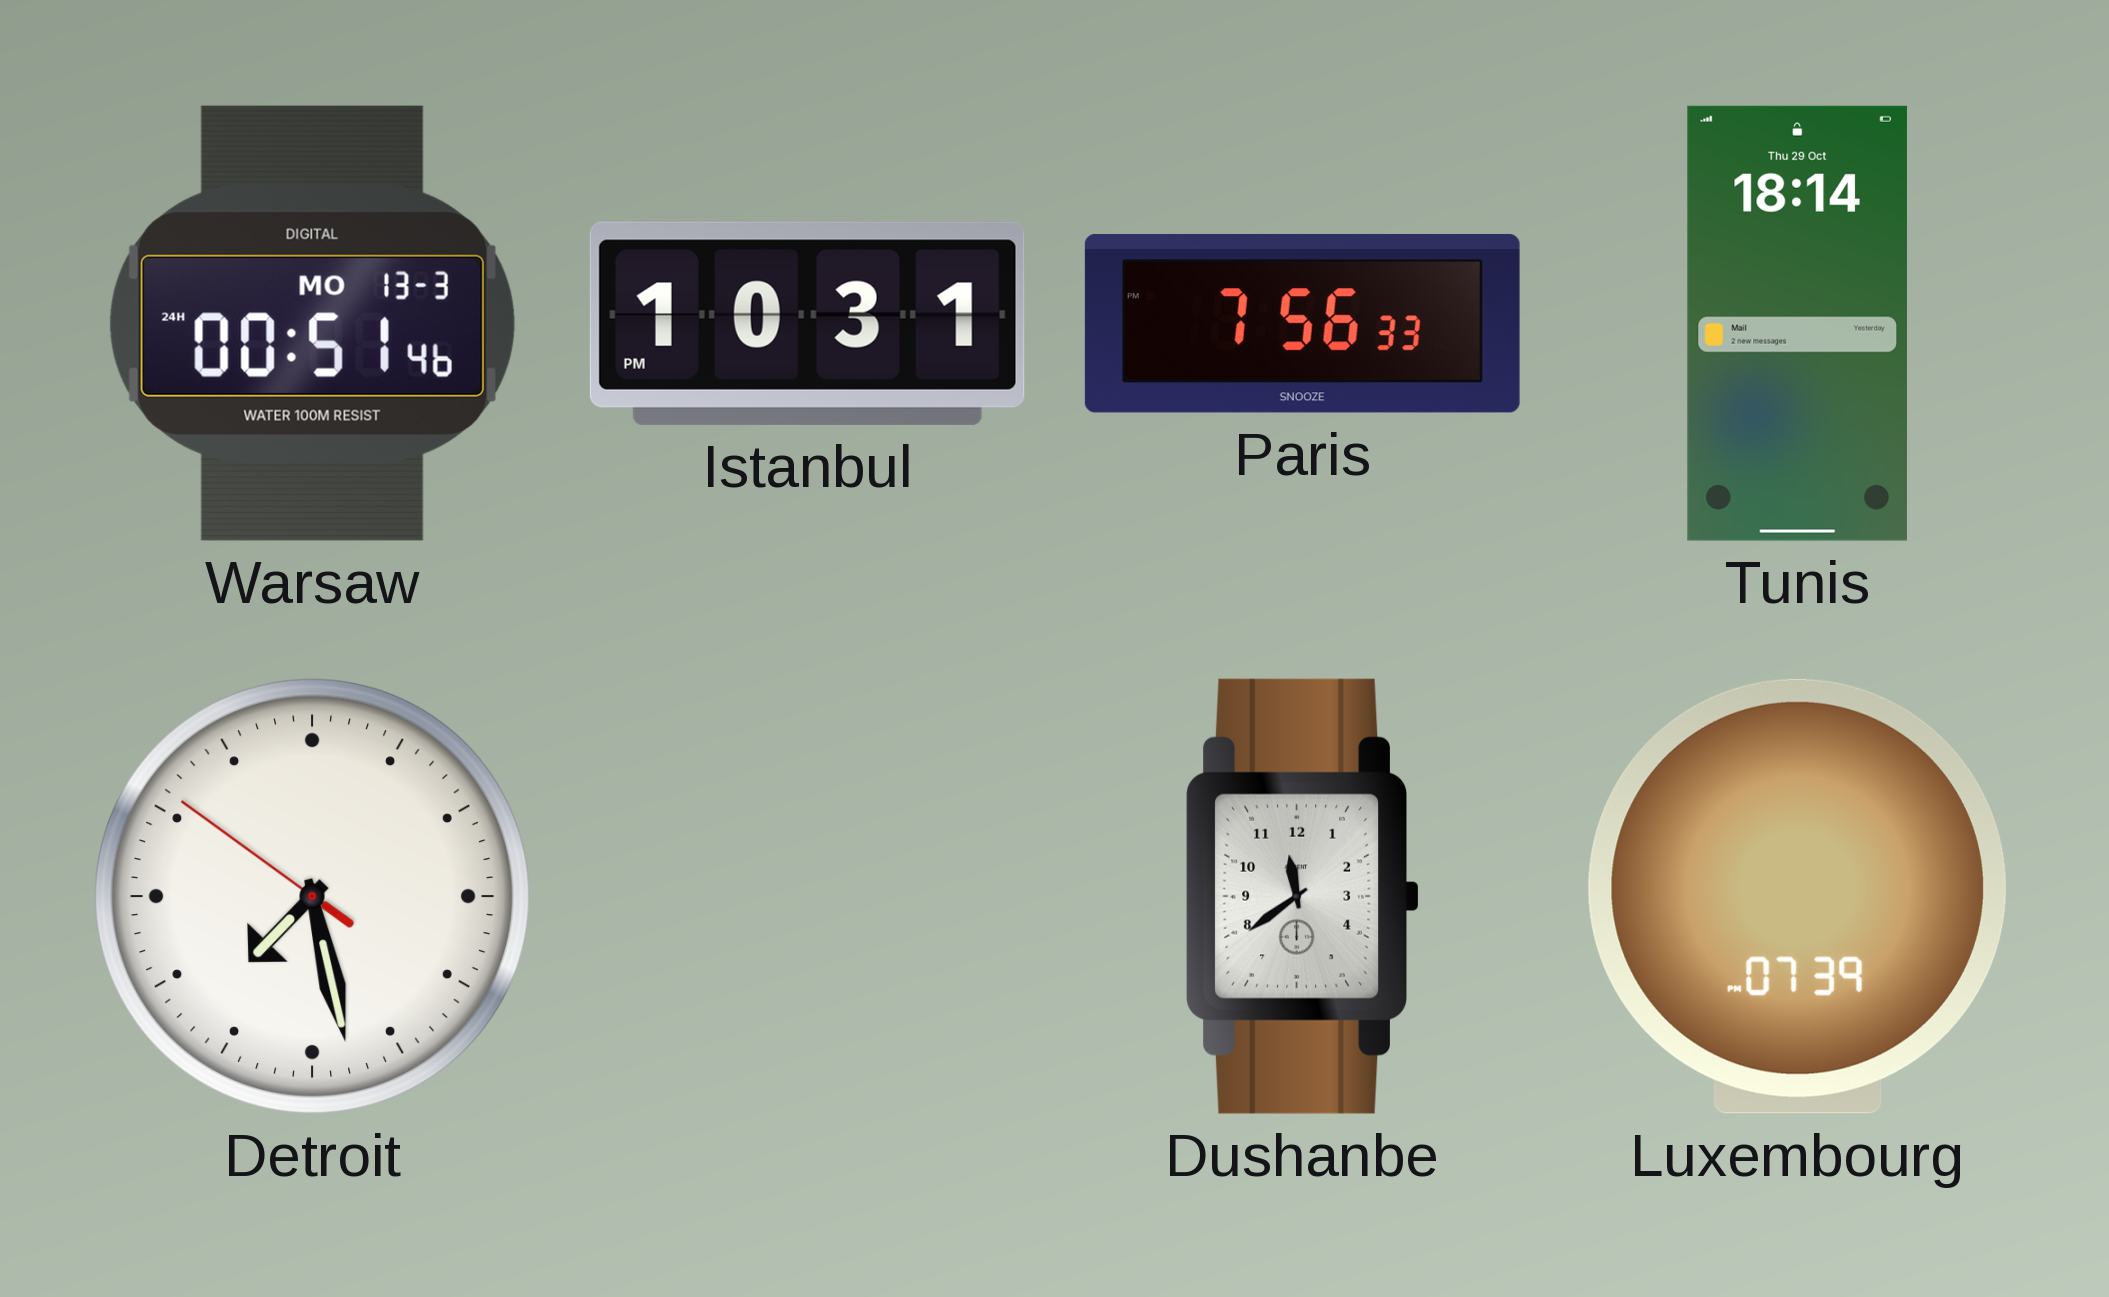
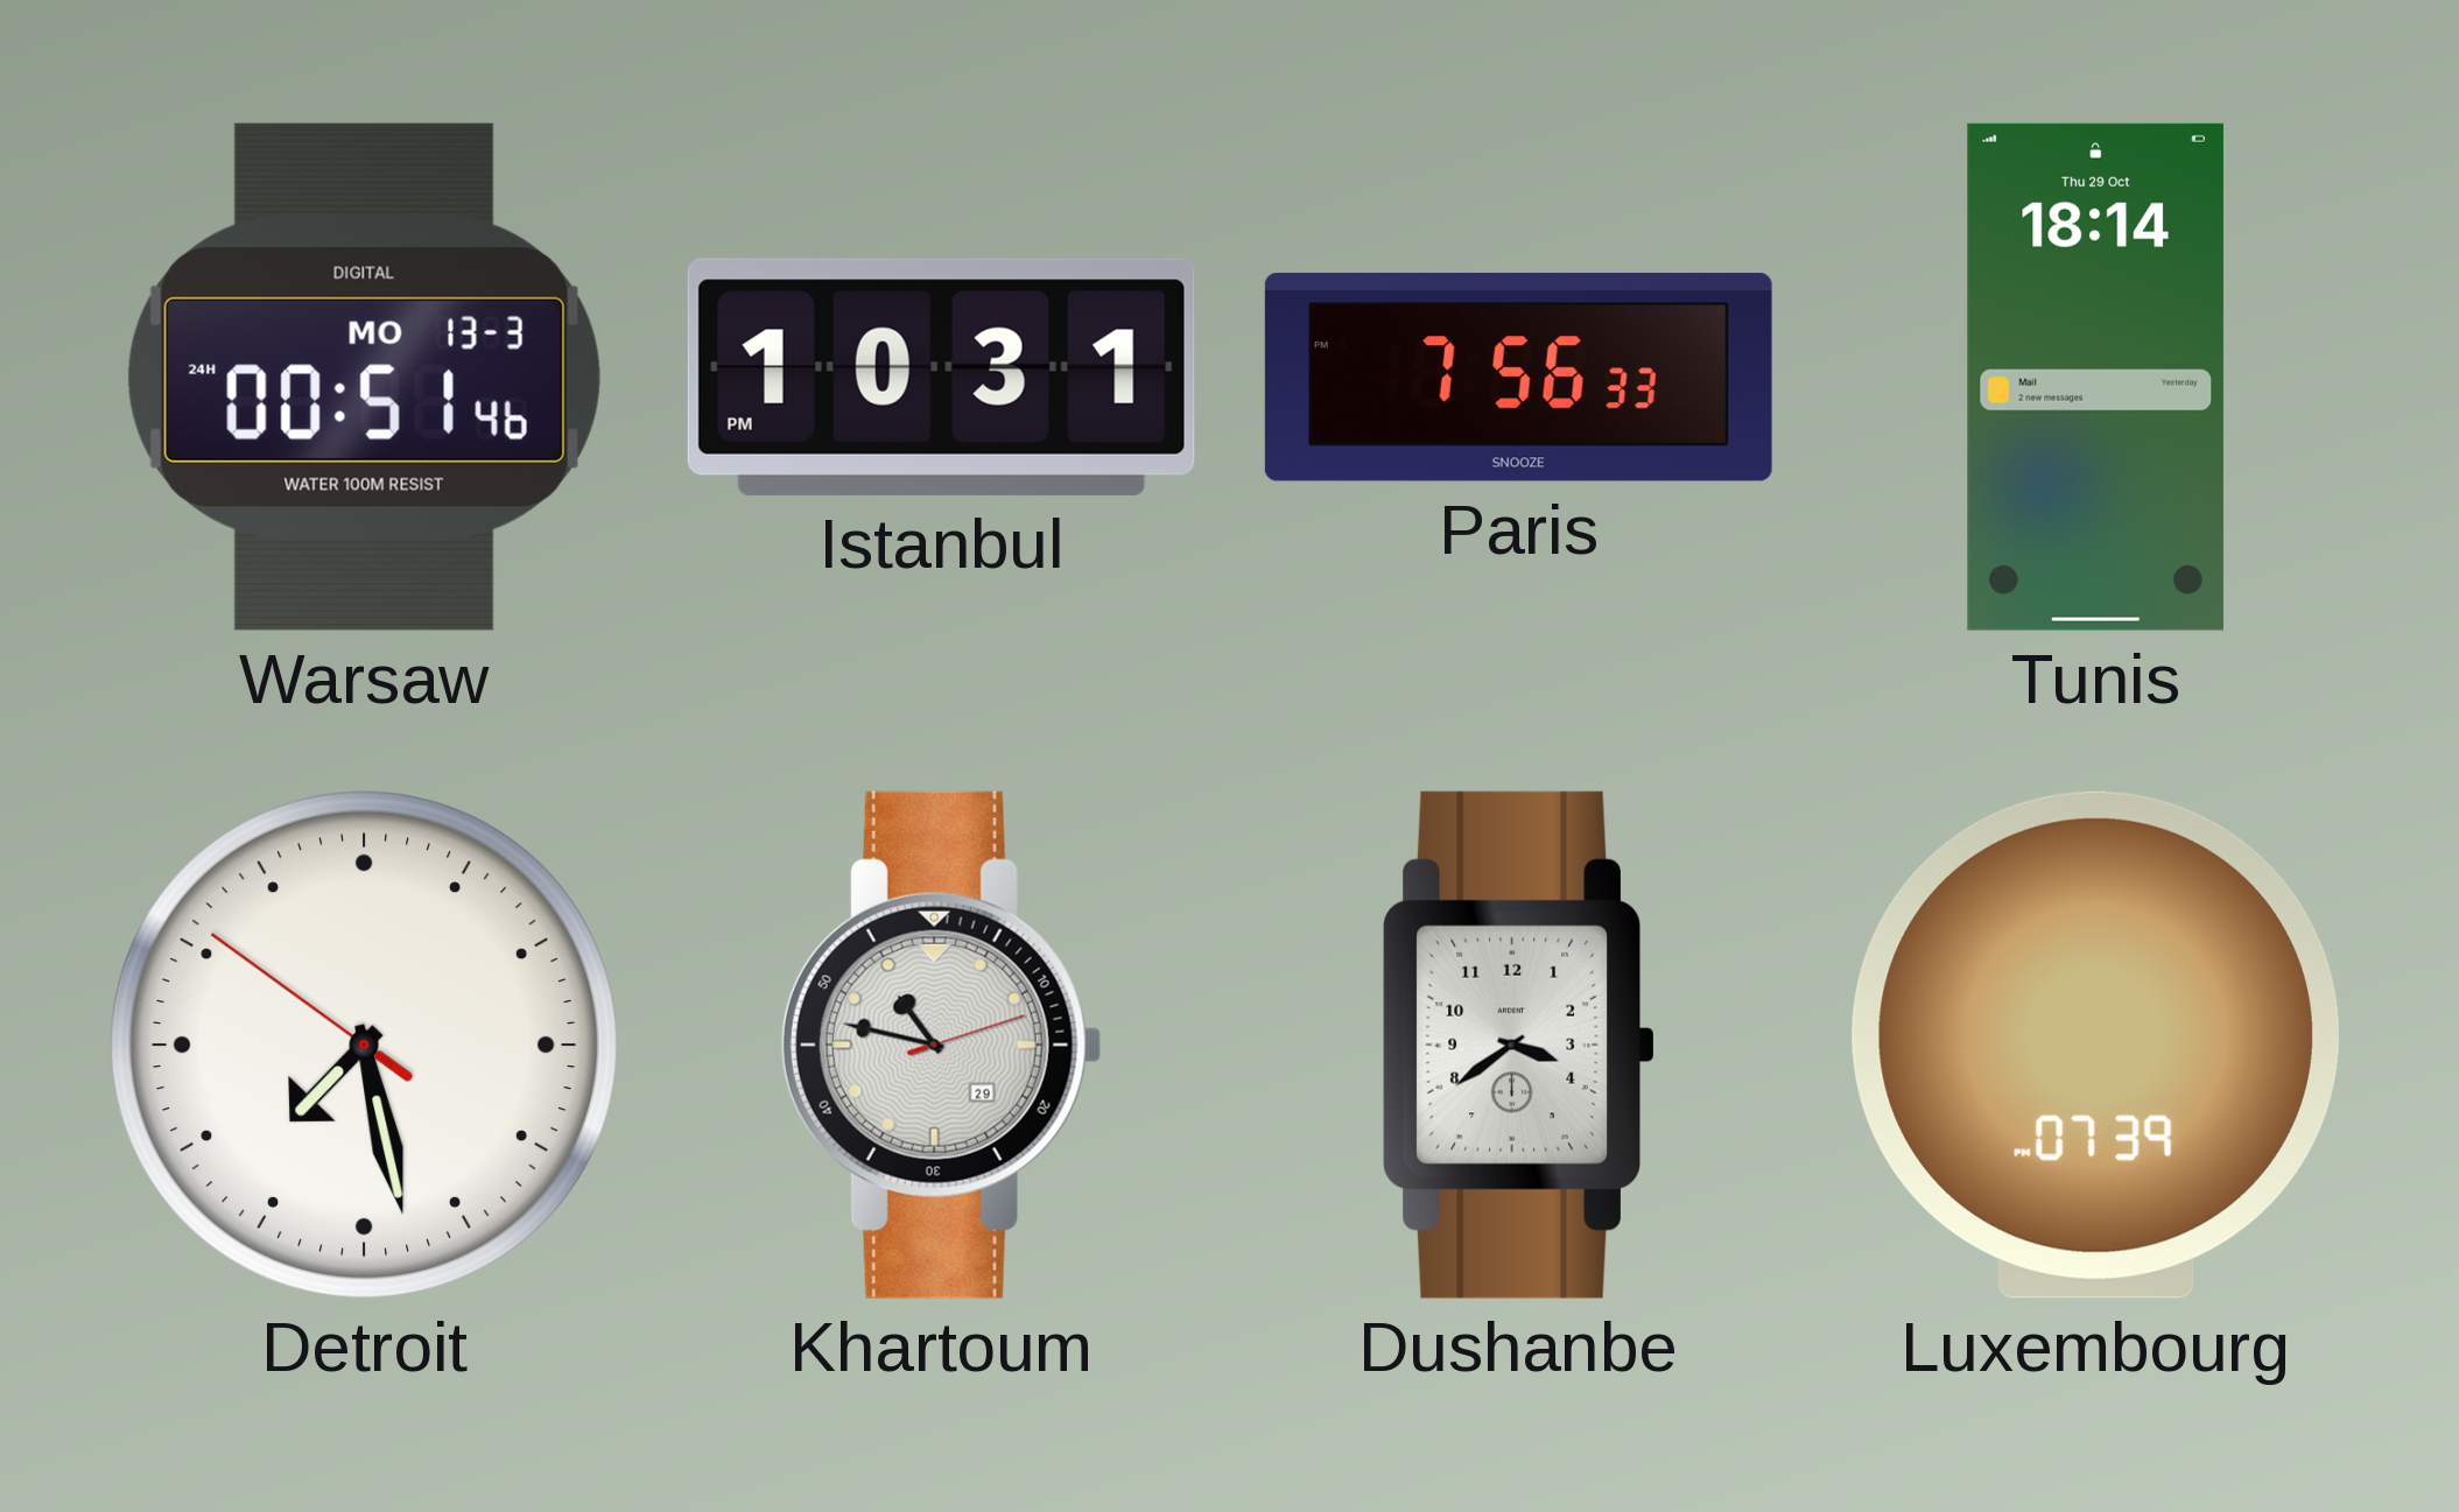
Khartoum: none -> 10:47 (941, 1045)
Dushanbe: 11:39 -> 3:39 (1518, 1045)
